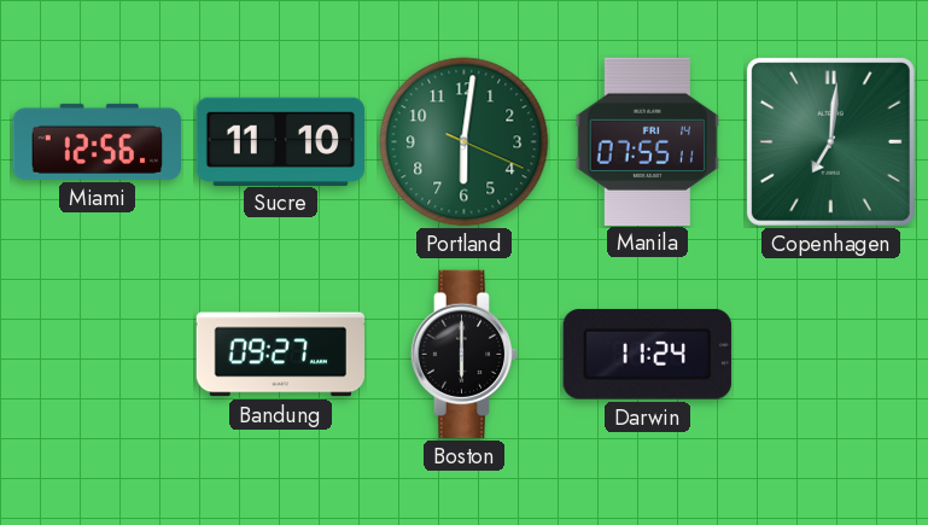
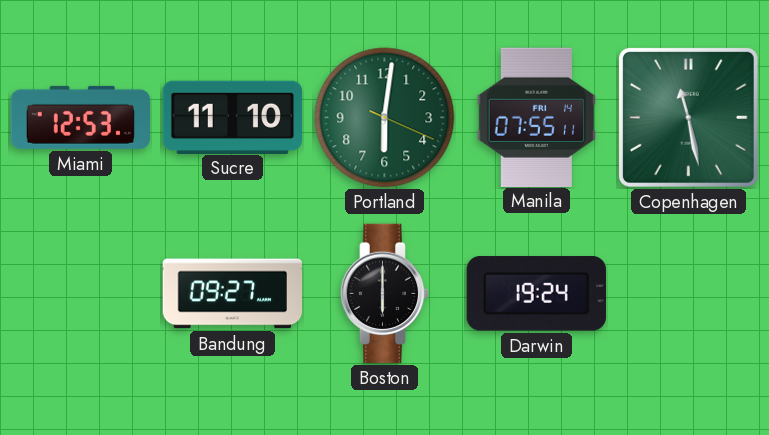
Miami: 12:56 -> 12:53 (81, 117)
Copenhagen: 7:01 -> 11:28 (688, 117)
Darwin: 11:24 -> 19:24 (536, 294)
